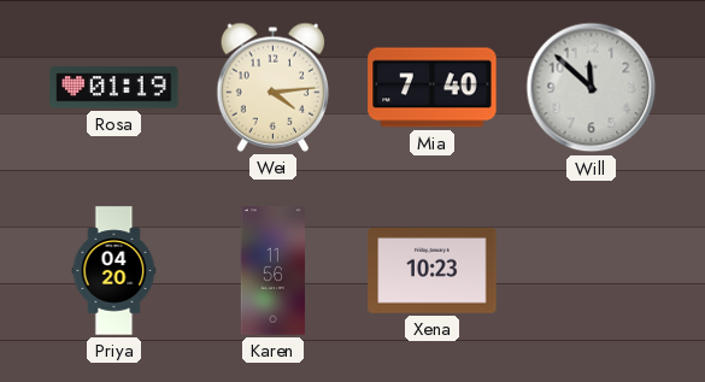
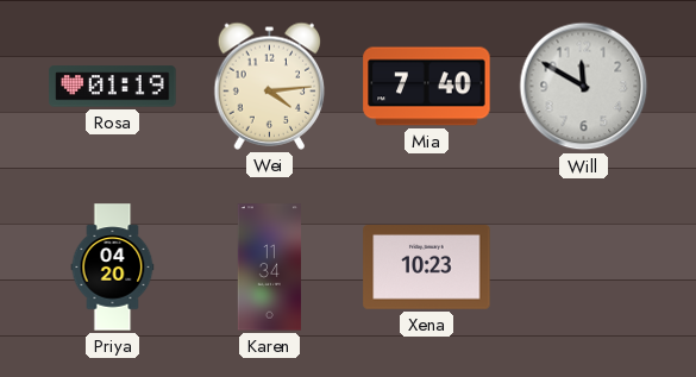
Will: 11:52 -> 11:50 (584, 87)
Karen: 11:56 -> 11:34 (269, 268)
